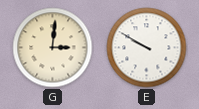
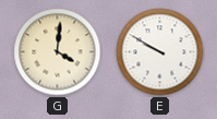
G: 3:01 -> 4:01 (58, 52)
